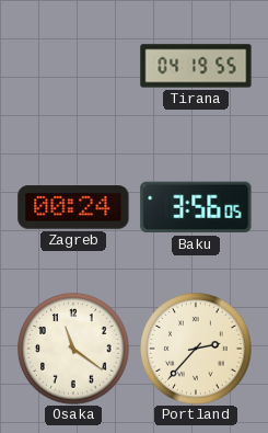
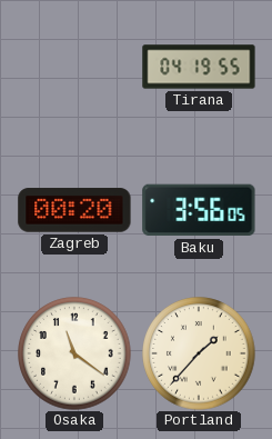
Zagreb: 00:24 -> 00:20 (74, 210)
Portland: 2:37 -> 1:37 (199, 353)
